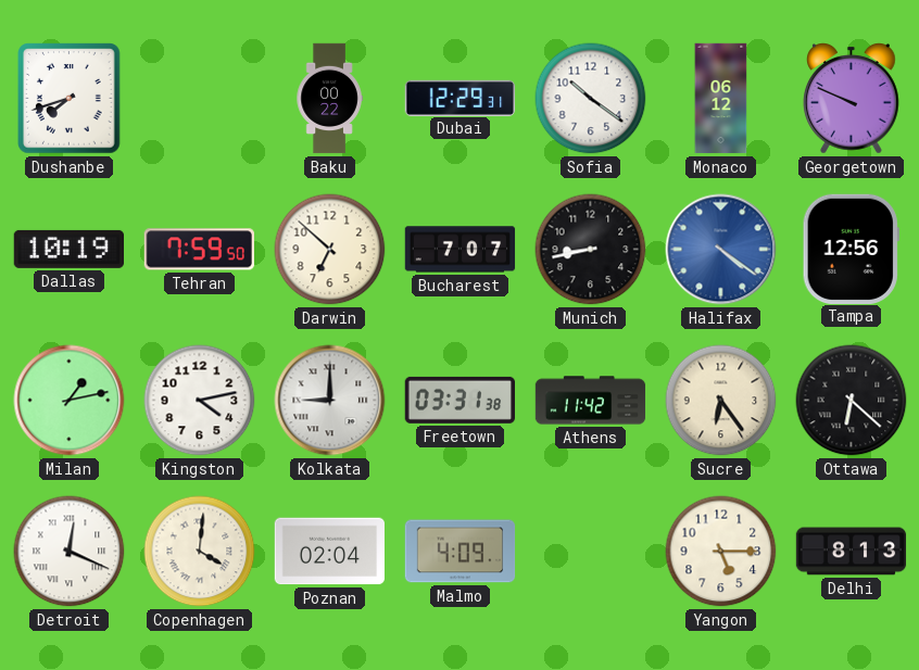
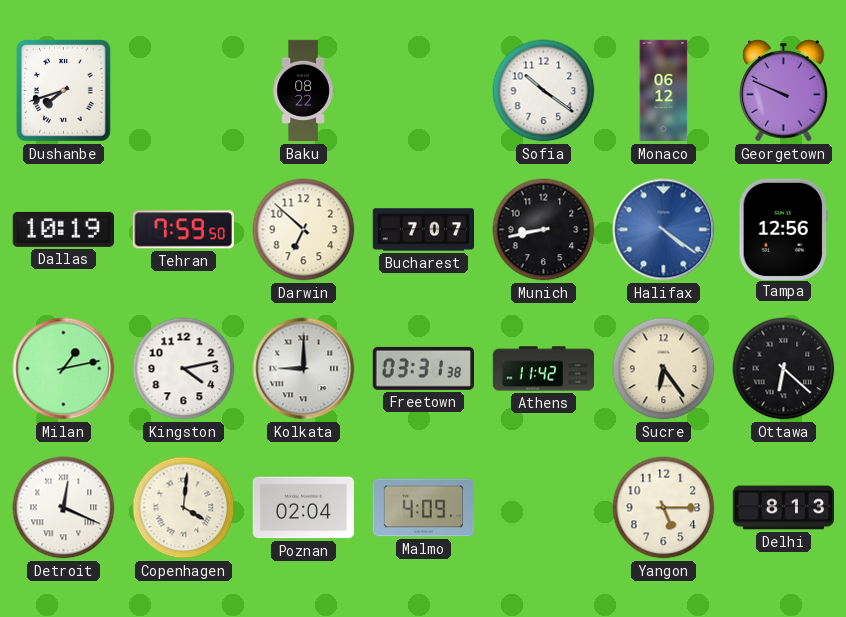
Baku: 00:22 -> 08:22 (303, 91)
Dubai: 12:29 -> none (461, 98)
